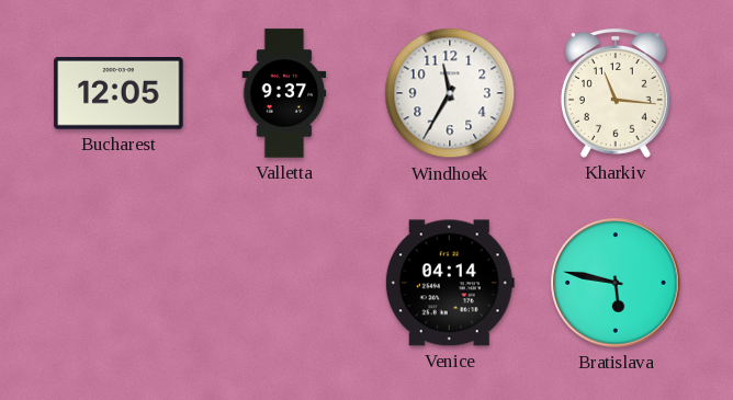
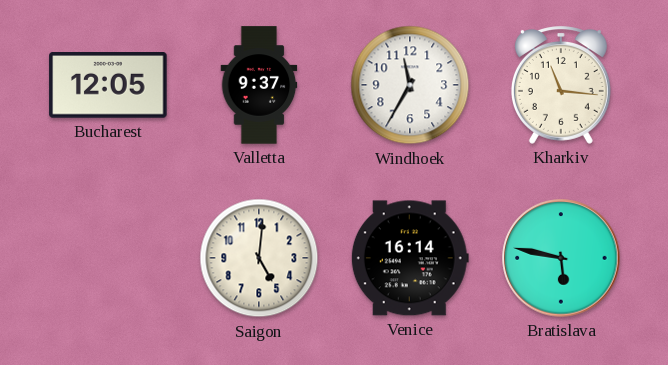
Saigon: none -> 5:01 (259, 258)
Venice: 04:14 -> 16:14 (410, 258)
